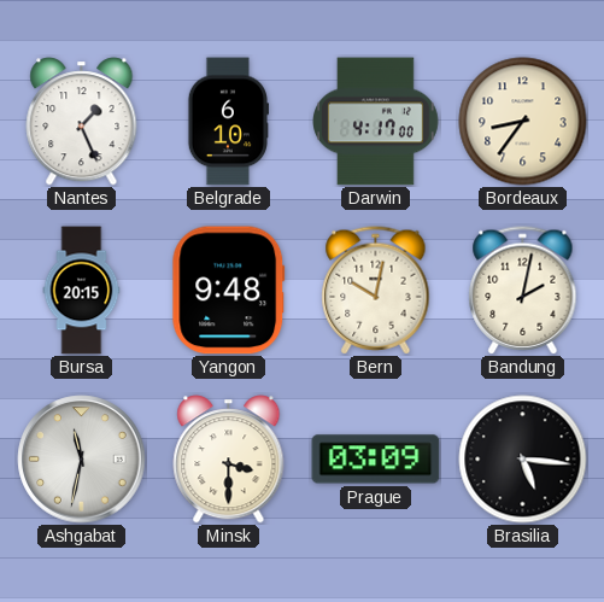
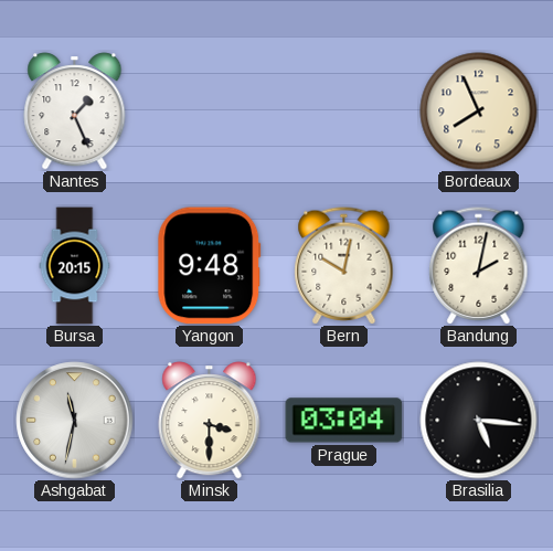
Belgrade: 6:10 -> none (227, 122)
Darwin: 4:17 -> none (376, 122)
Bordeaux: 8:36 -> 7:56 (479, 112)
Prague: 03:09 -> 03:04 (344, 421)
